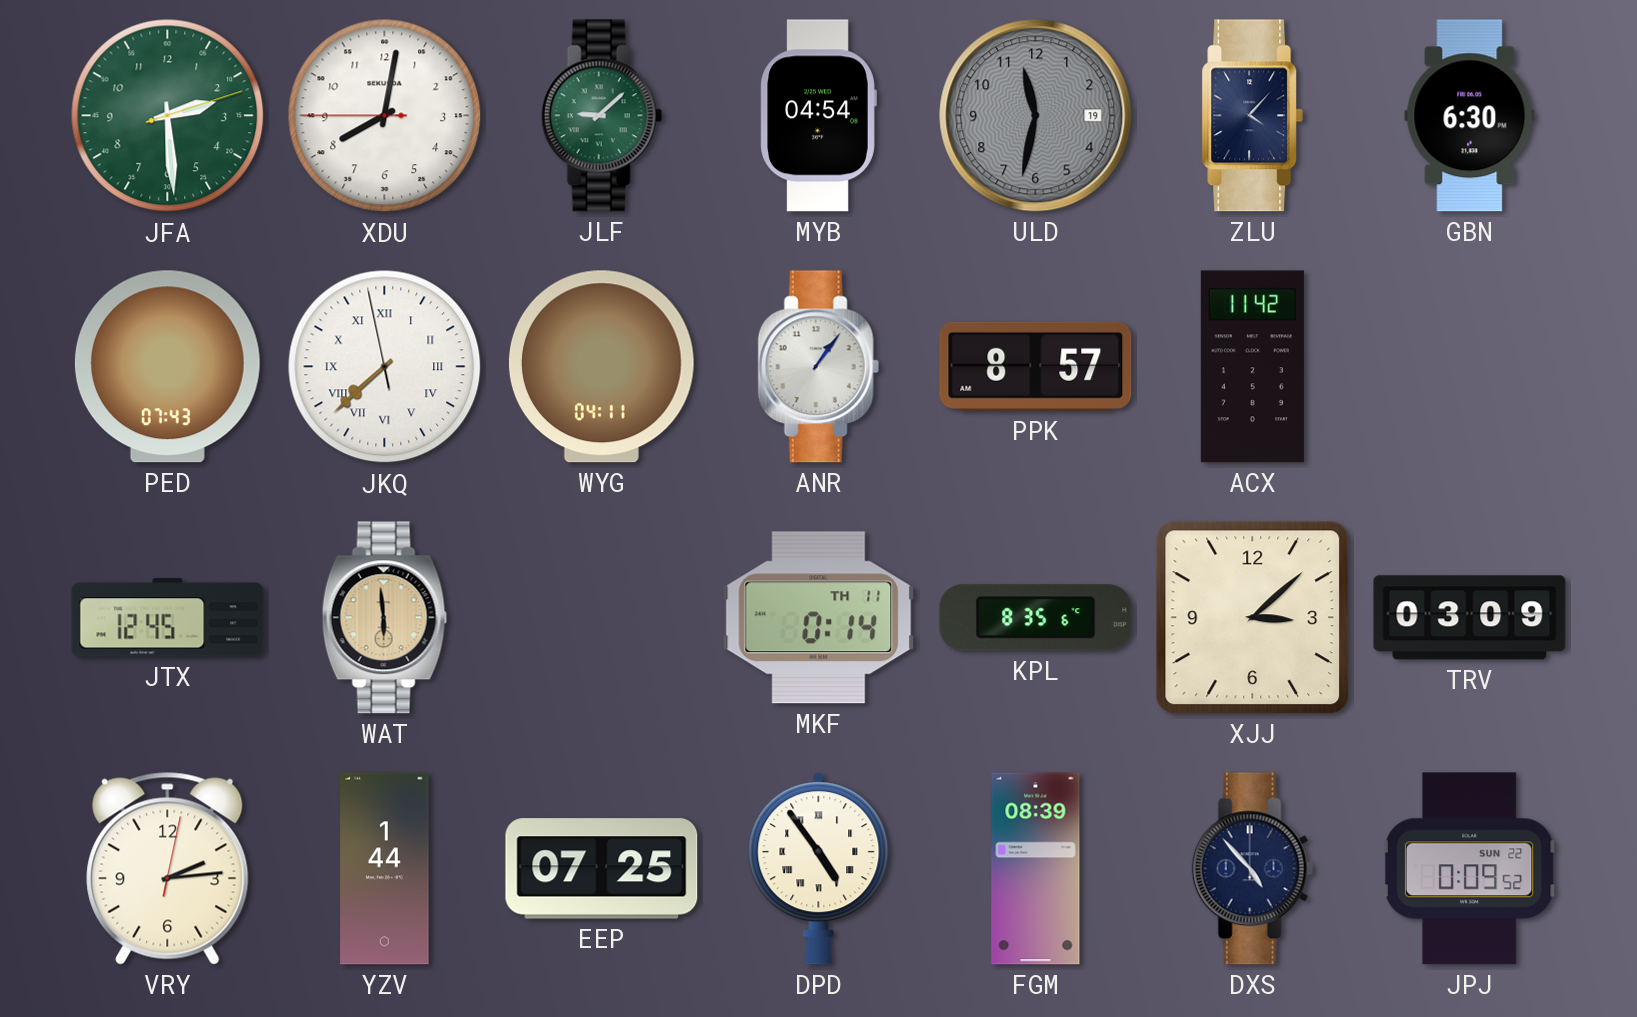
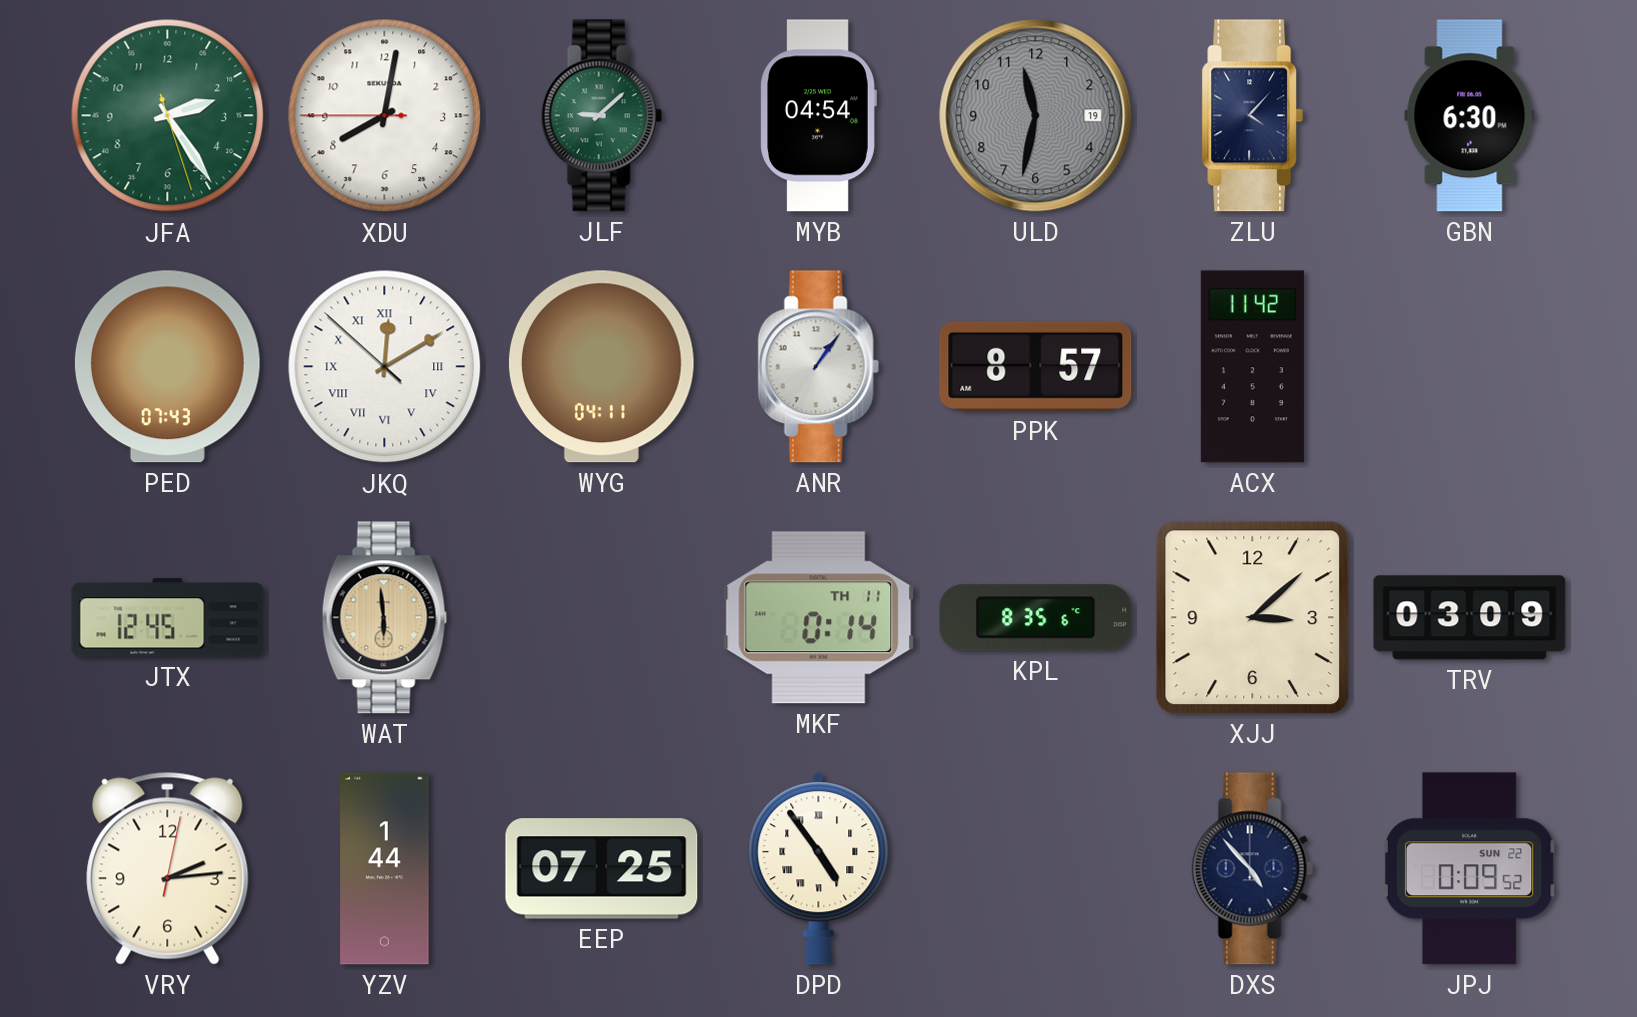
JFA: 2:29 -> 2:24 (168, 116)
JKQ: 7:37 -> 12:09 (385, 367)
FGM: 08:39 -> none (1036, 869)
